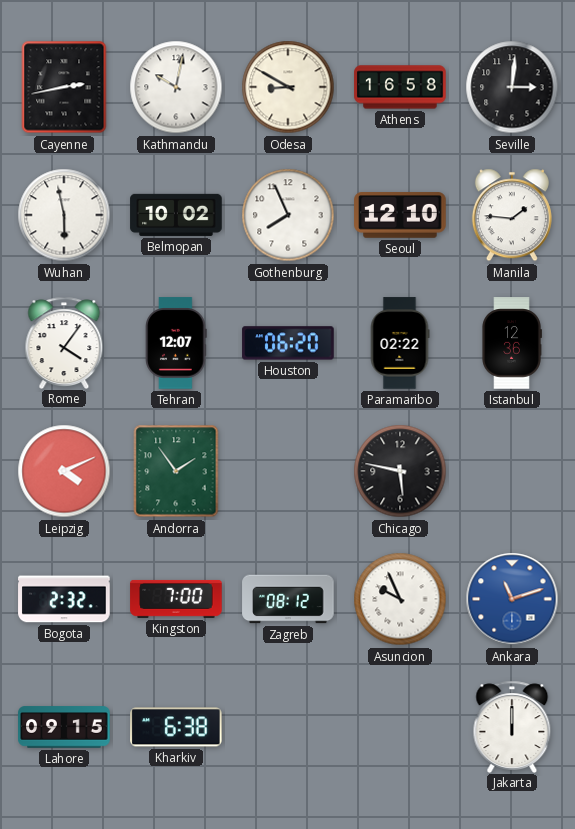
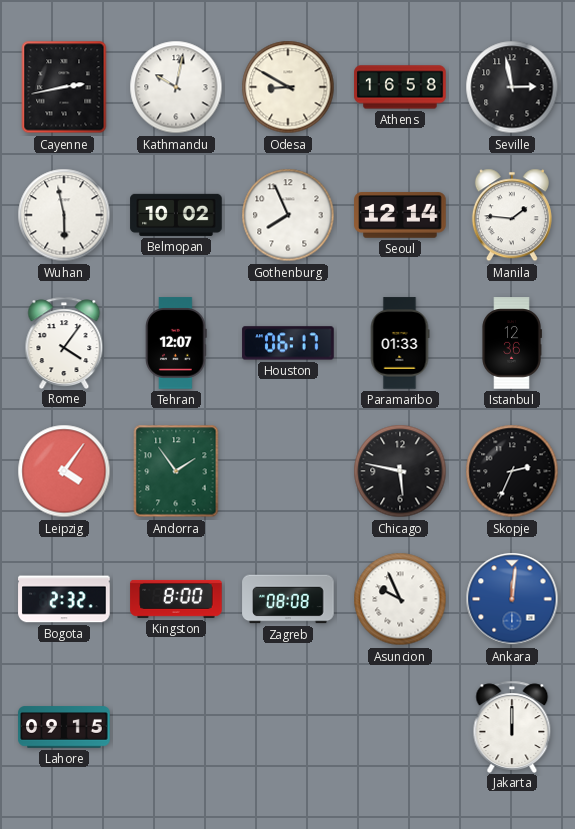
Seville: 3:01 -> 2:58 (512, 87)
Seoul: 12:10 -> 12:14 (400, 215)
Houston: 06:20 -> 06:17 (288, 343)
Paramaribo: 02:22 -> 01:33 (400, 343)
Leipzig: 4:11 -> 4:06 (64, 471)
Skopje: none -> 2:34 (512, 471)
Kingston: 7:00 -> 8:00 (176, 599)
Zagreb: 08:12 -> 08:08 (288, 599)
Ankara: 11:12 -> 12:01 (512, 599)
Kharkiv: 6:38 -> none (177, 727)
